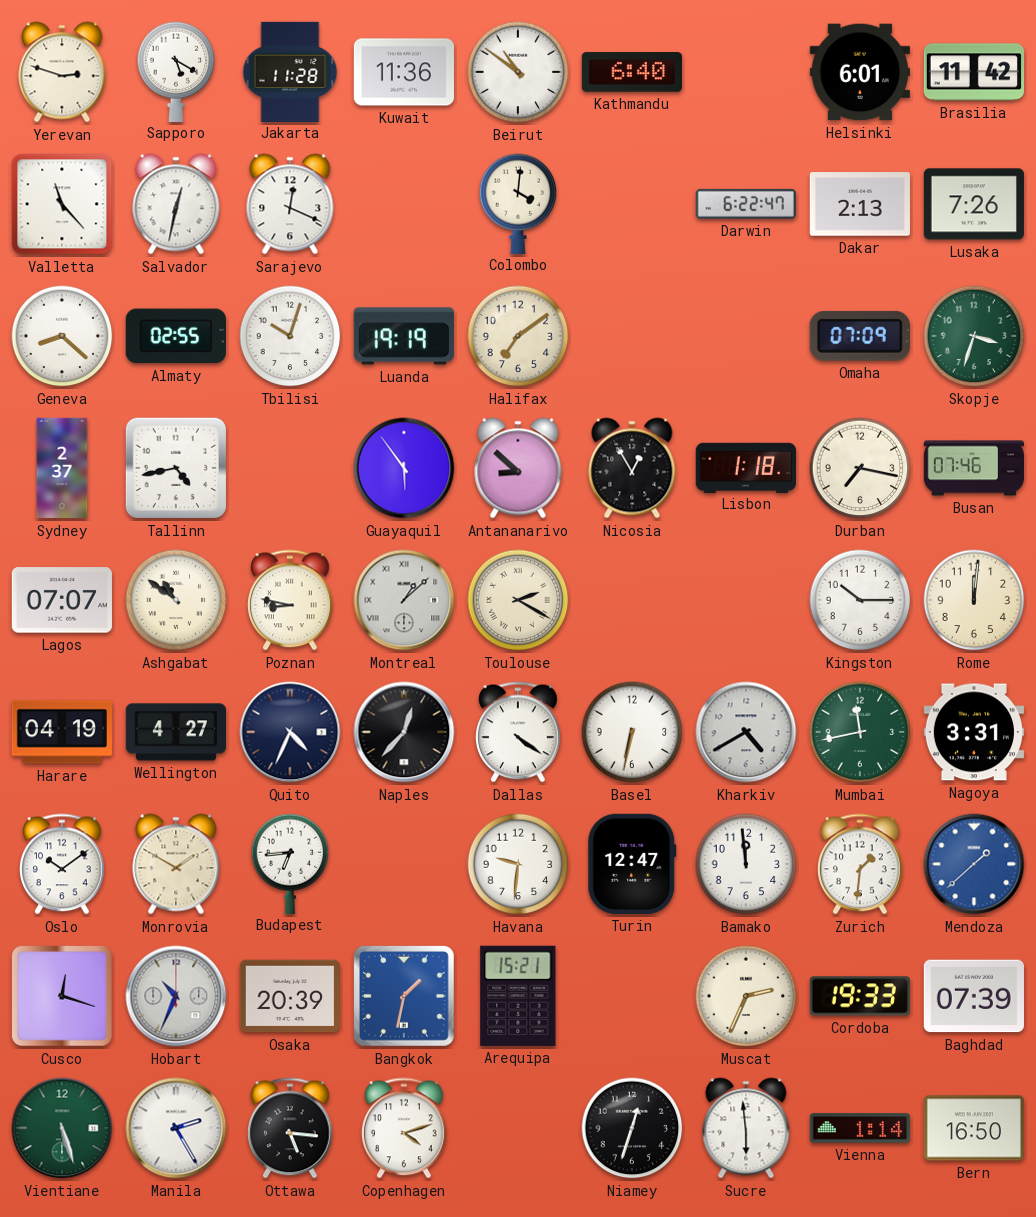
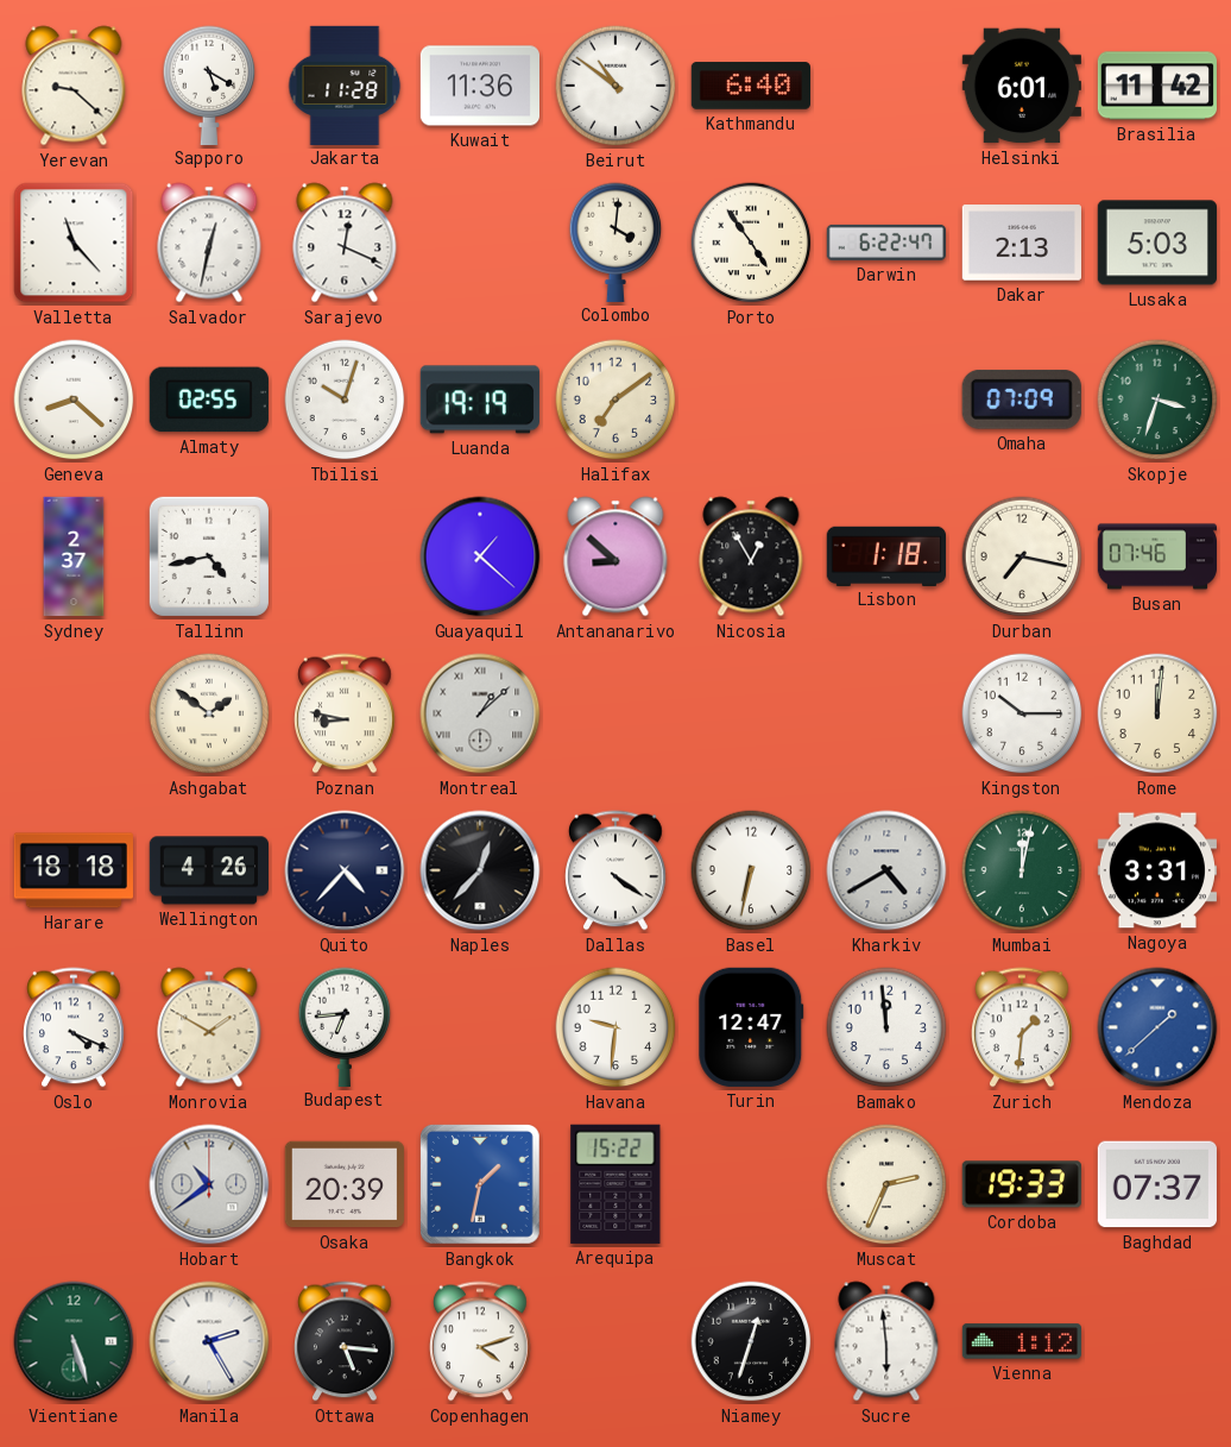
Yerevan: 2:48 -> 9:22 (74, 86)
Porto: none -> 4:54 (751, 243)
Lusaka: 7:26 -> 5:03 (1157, 243)
Guayaquil: 5:54 -> 1:22 (480, 556)
Lagos: 07:07 -> none (62, 600)
Ashgabat: 10:51 -> 1:51 (209, 713)
Toulouse: 2:20 -> none (518, 600)
Harare: 04:19 -> 18:18 (74, 870)
Wellington: 4:27 -> 4:26 (208, 870)
Quito: 4:34 -> 4:37 (345, 870)
Mumbai: 11:43 -> 12:02 (1022, 870)
Oslo: 10:09 -> 4:19 (75, 1027)
Cusco: 12:18 -> none (62, 996)
Hobart: 10:34 -> 10:39 (209, 1184)
Arequipa: 15:21 -> 15:22 (615, 1184)
Baghdad: 07:39 -> 07:37 (1157, 1184)
Vienna: 1:14 -> 1:12 (1021, 1341)
Bern: 16:50 -> none (974, 1128)
